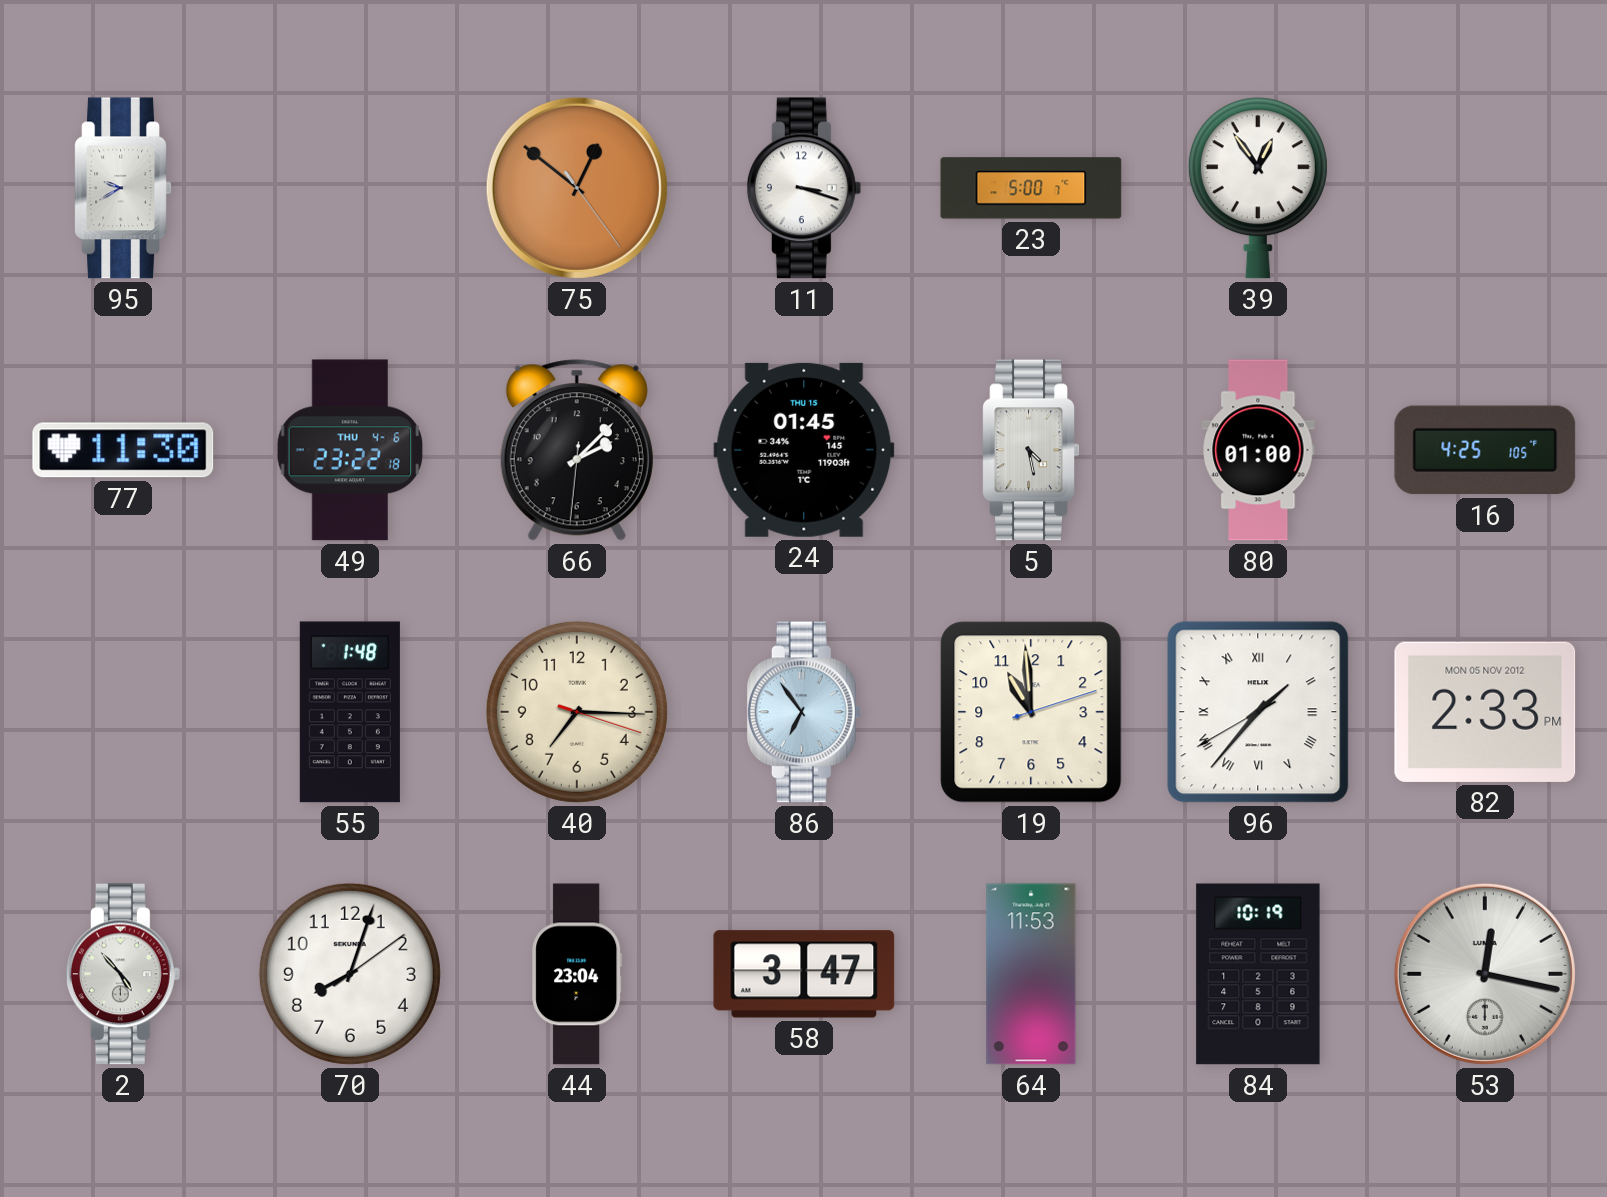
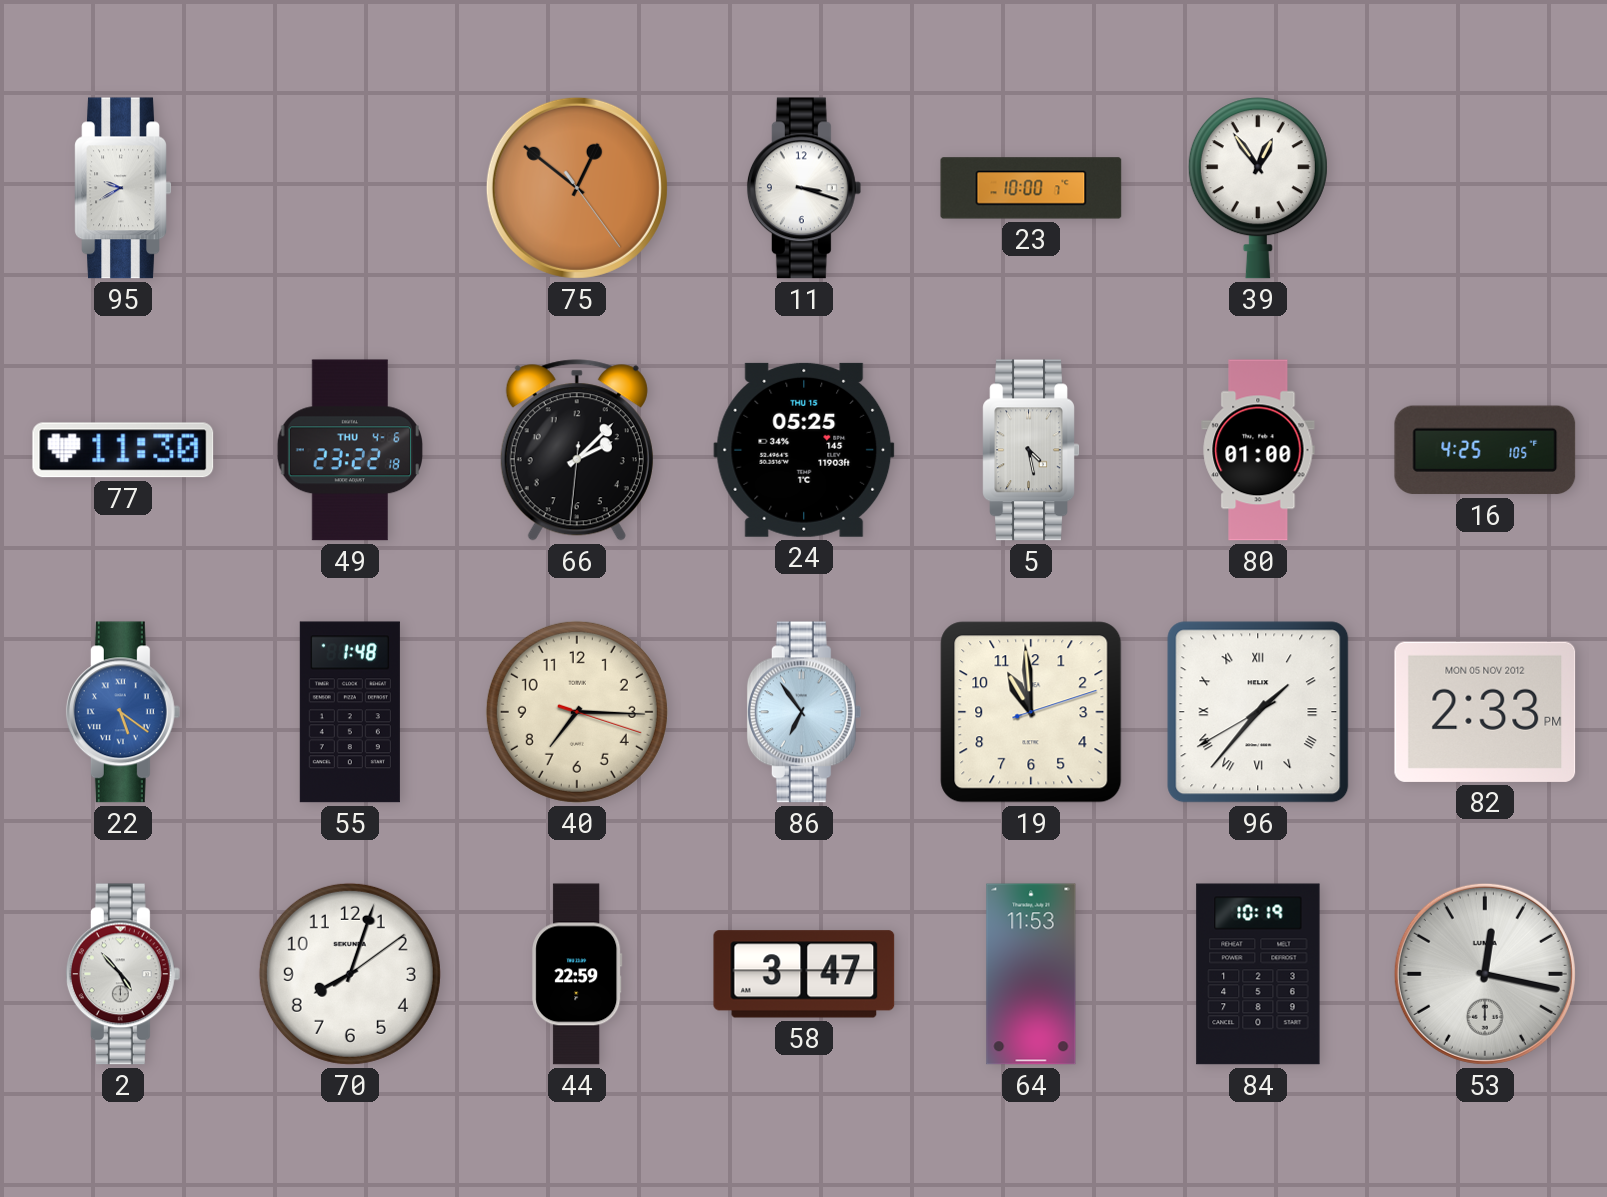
23: 5:00 -> 10:00 (1031, 188)
24: 01:45 -> 05:25 (804, 450)
22: none -> 5:21 (123, 712)
44: 23:04 -> 22:59 (577, 974)
